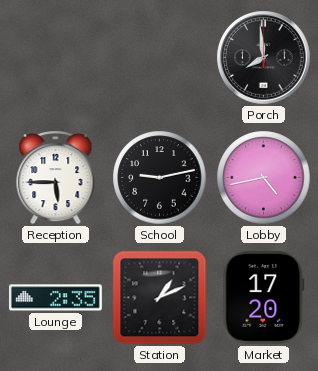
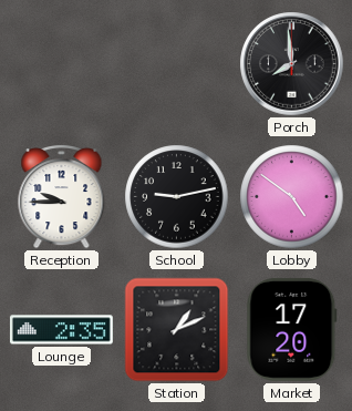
Reception: 5:45 -> 9:45 (62, 196)
Lobby: 4:43 -> 4:51 (292, 197)
